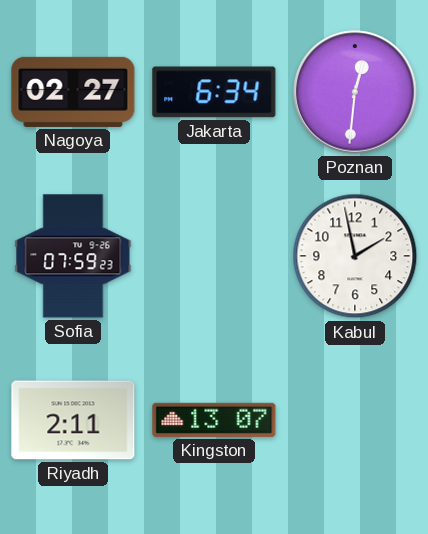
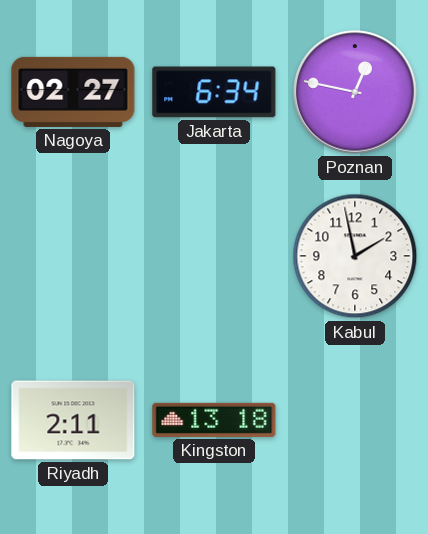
Poznan: 12:31 -> 12:47 (355, 92)
Sofia: 07:59 -> none (73, 256)
Kingston: 13:07 -> 13:18 (214, 420)
